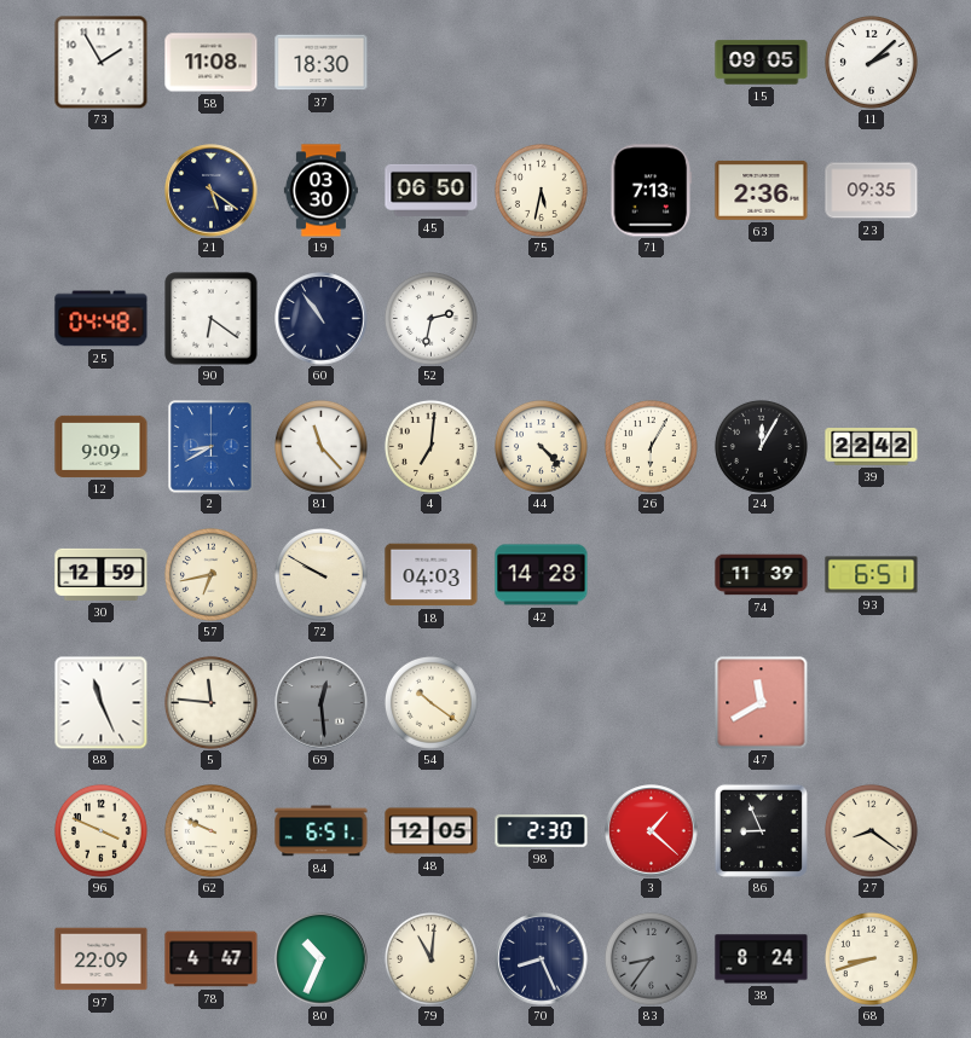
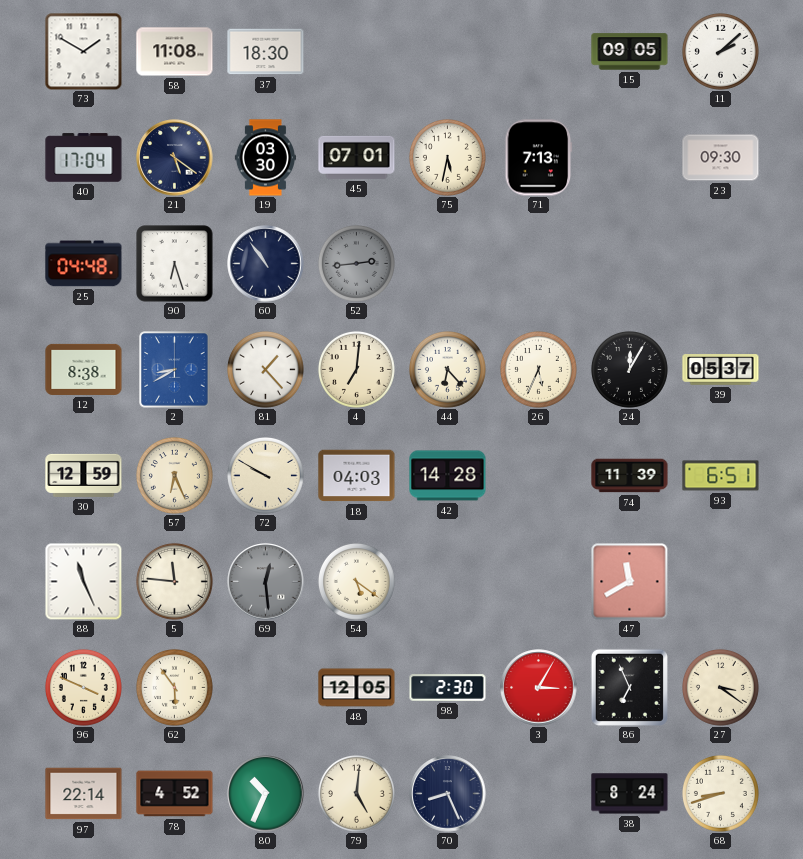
73: 1:55 -> 1:50 (83, 51)
40: none -> 17:04 (84, 158)
45: 06:50 -> 07:01 (357, 157)
63: 2:36 -> none (762, 190)
23: 09:35 -> 09:30 (721, 158)
90: 6:21 -> 6:27 (175, 264)
52: 2:32 -> 2:44 (356, 263)
52 dial: white -> grey (356, 263)
12: 9:09 -> 8:38 (84, 369)
81: 11:23 -> 1:23 (265, 369)
44: 4:23 -> 6:23 (447, 369)
26: 6:05 -> 5:34 (538, 369)
39: 22:42 -> 05:37 (721, 370)
57: 6:43 -> 6:26 (174, 475)
54: 10:21 -> 5:21 (356, 581)
62: 9:49 -> 5:54 (174, 687)
84: 6:51 -> none (322, 831)
3: 1:22 -> 3:05 (539, 688)
86: 8:56 -> 6:56 (629, 687)
27: 8:21 -> 3:21 (720, 687)
97: 22:09 -> 22:14 (84, 794)
78: 4:47 -> 4:52 (175, 794)
79: 11:01 -> 5:01 (356, 793)
83: 8:36 -> none (651, 958)
